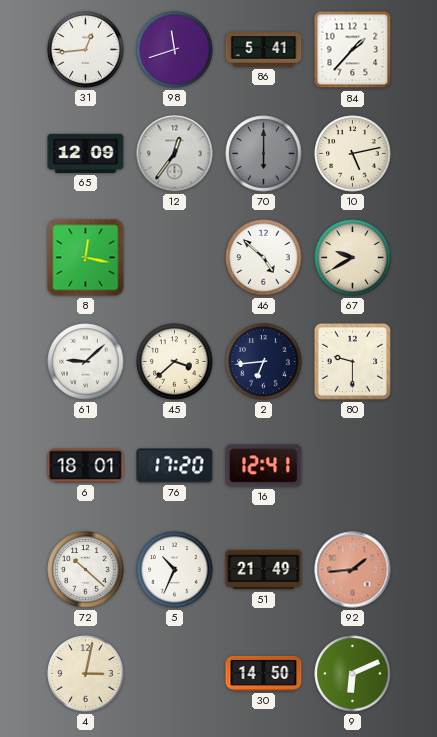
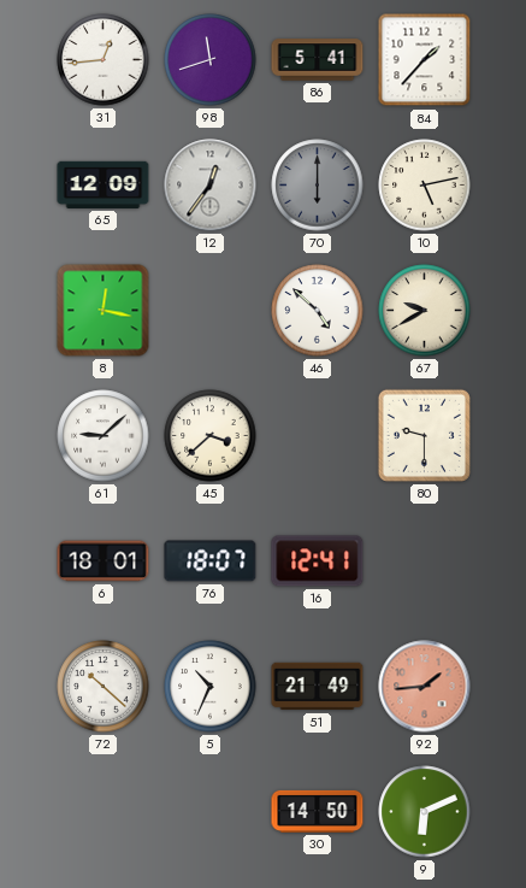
2: 6:44 -> none (264, 362)
76: 17:20 -> 18:07 (211, 561)
4: 3:02 -> none (86, 674)
